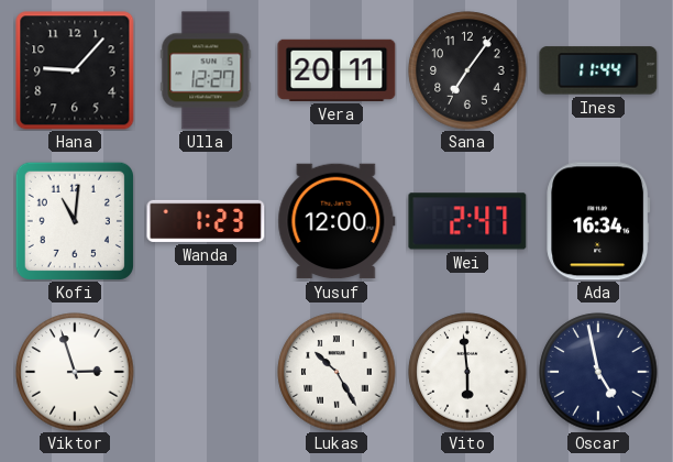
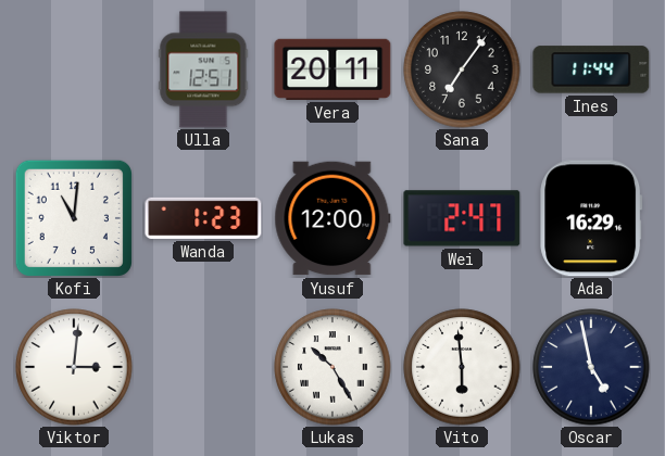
Hana: 9:07 -> none (75, 70)
Ulla: 12:27 -> 12:51 (203, 69)
Ada: 16:34 -> 16:29 (591, 218)
Viktor: 2:57 -> 3:01 (74, 367)
